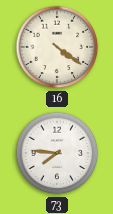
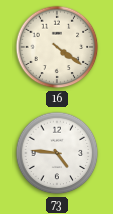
73: 7:46 -> 4:46 (57, 153)
